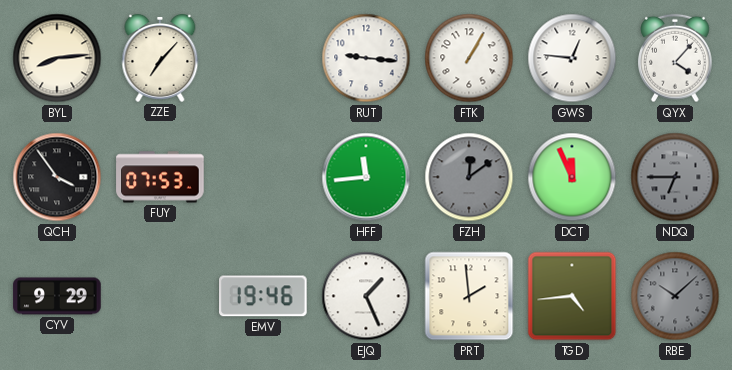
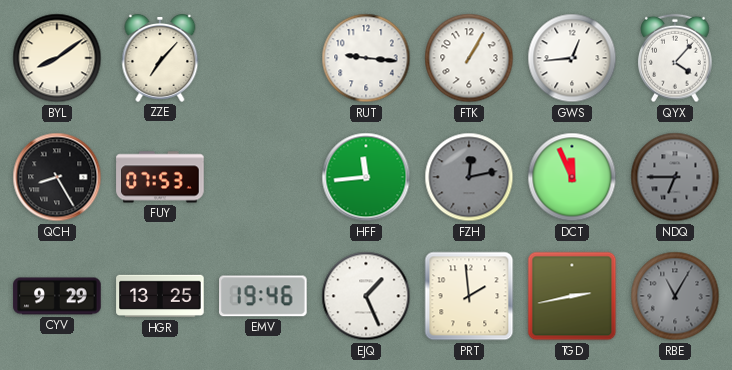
BYL: 8:14 -> 8:09 (57, 58)
GWS: 12:46 -> 12:44 (572, 58)
QCH: 3:54 -> 8:25 (57, 177)
FZH: 12:09 -> 12:13 (469, 177)
HGR: none -> 13:25 (160, 296)
TGD: 4:44 -> 2:43 (572, 296)
RBE: 10:08 -> 11:05 (675, 296)
